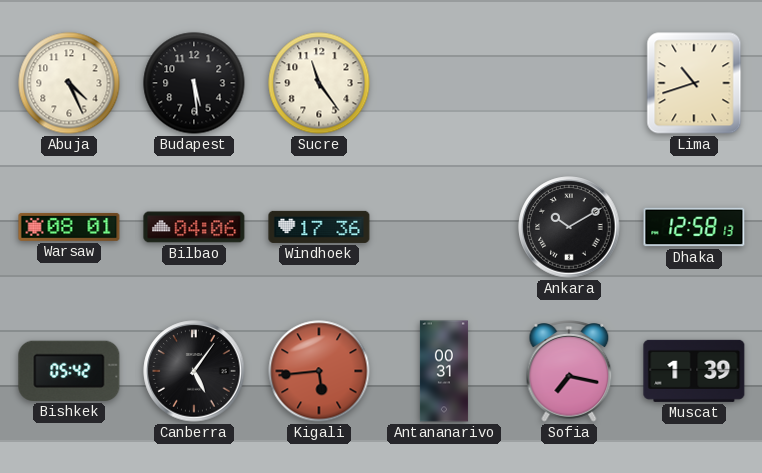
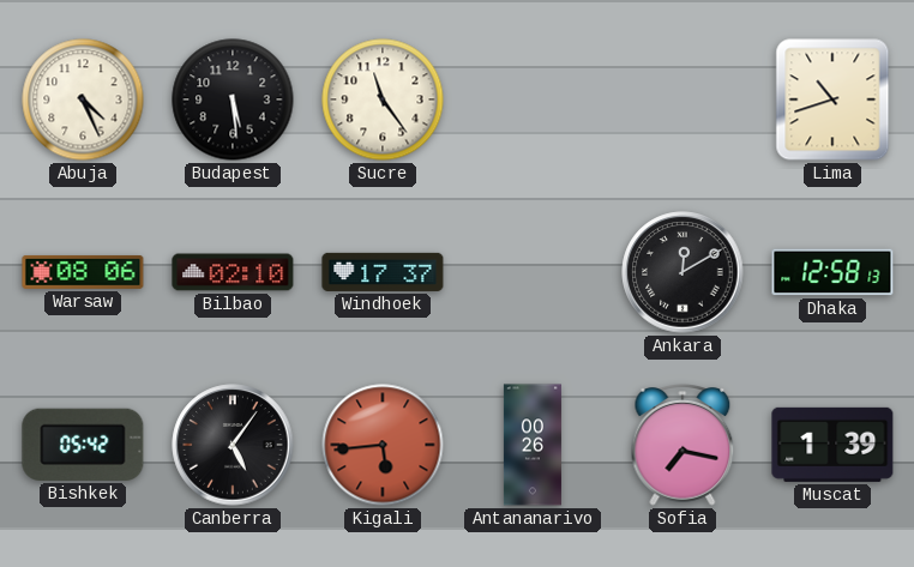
Warsaw: 08:01 -> 08:06 (83, 272)
Bilbao: 04:06 -> 02:10 (233, 272)
Windhoek: 17:36 -> 17:37 (383, 272)
Ankara: 10:10 -> 12:10 (683, 272)
Antananarivo: 00:31 -> 00:26 (533, 445)
